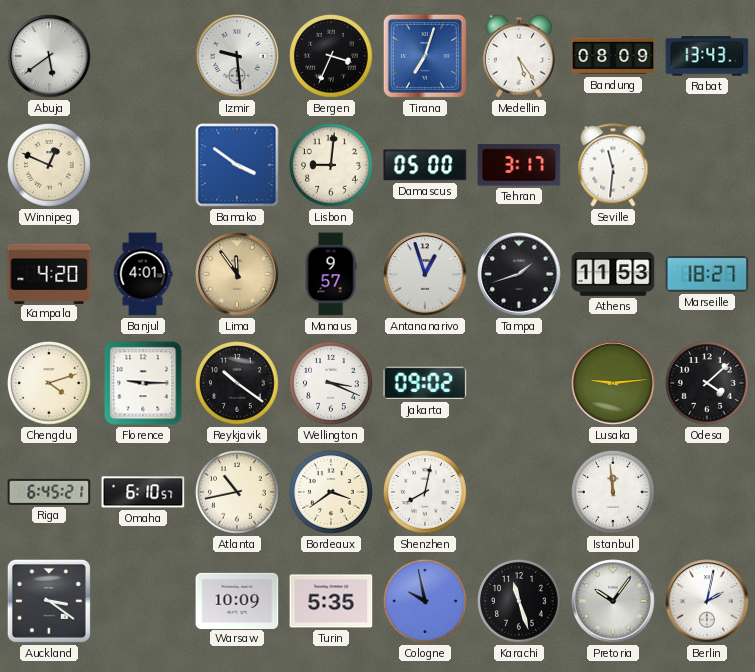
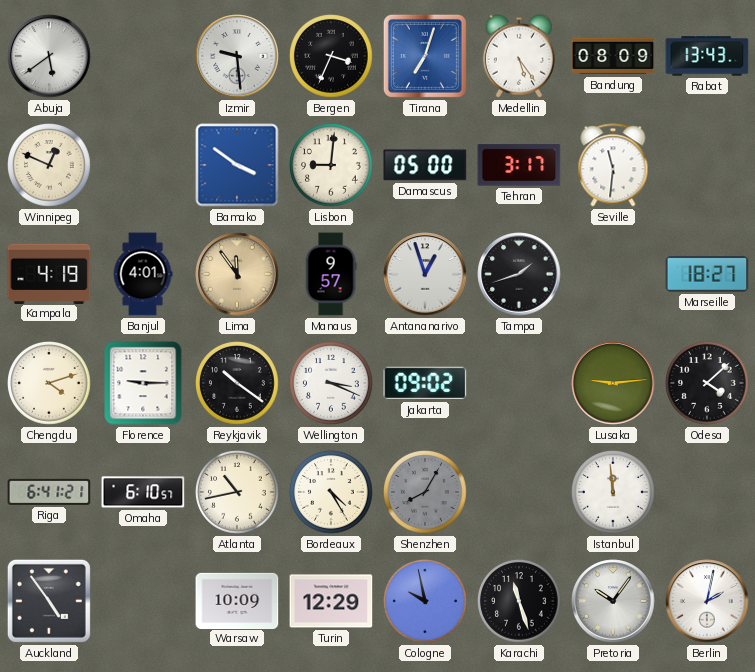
Kampala: 4:20 -> 4:19 (49, 273)
Athens: 11:53 -> none (613, 275)
Riga: 6:45 -> 6:41 (49, 492)
Bordeaux: 3:39 -> 4:25 (331, 492)
Shenzhen: 8:02 -> 8:05 (425, 492)
Shenzhen dial: white -> grey (425, 492)
Auckland: 3:21 -> 4:54 (49, 601)
Turin: 5:35 -> 12:29 (331, 601)
